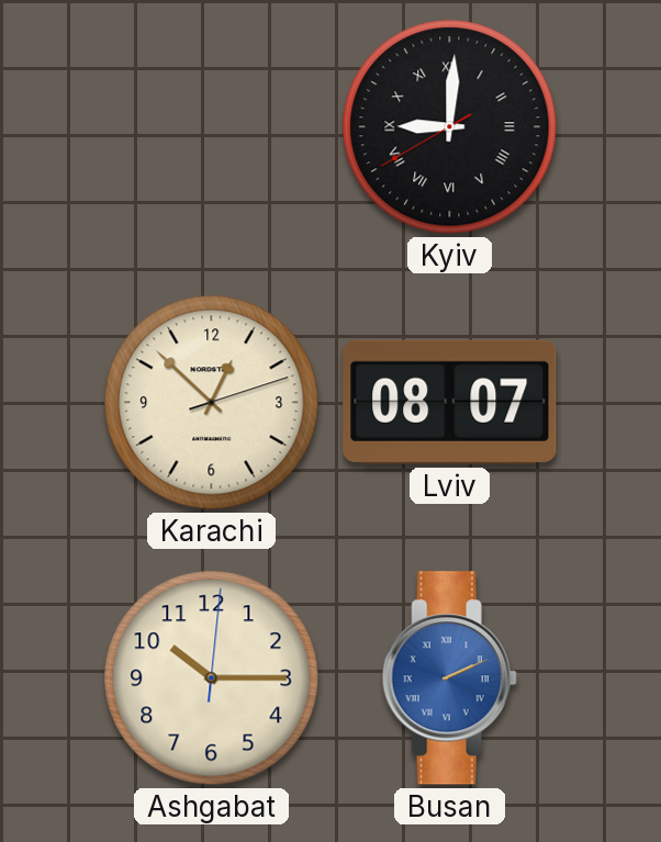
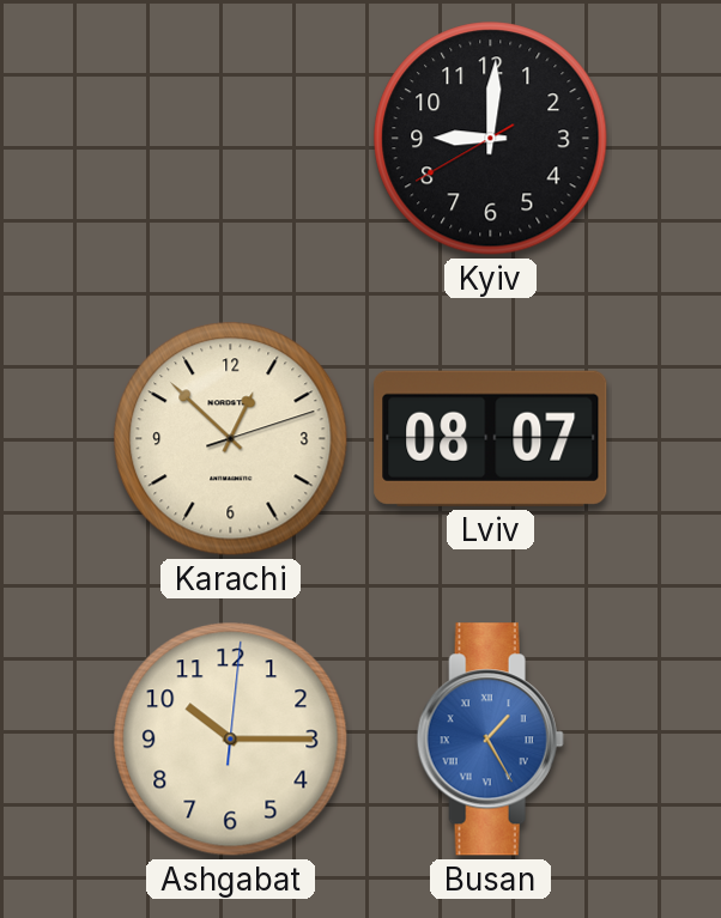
Kyiv numerals: Roman -> Arabic (491, 139)
Busan: 2:11 -> 1:25 (490, 740)
